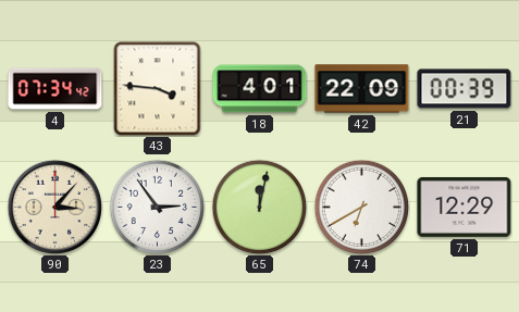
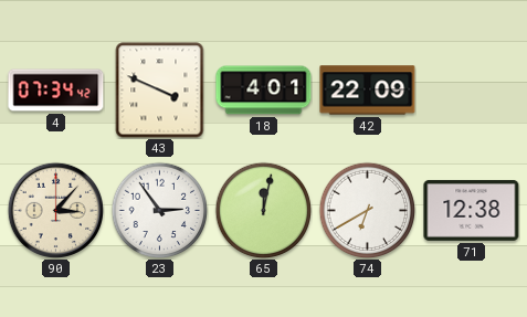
43: 3:46 -> 3:49 (160, 91)
21: 00:39 -> none (465, 89)
71: 12:29 -> 12:38 (472, 210)
